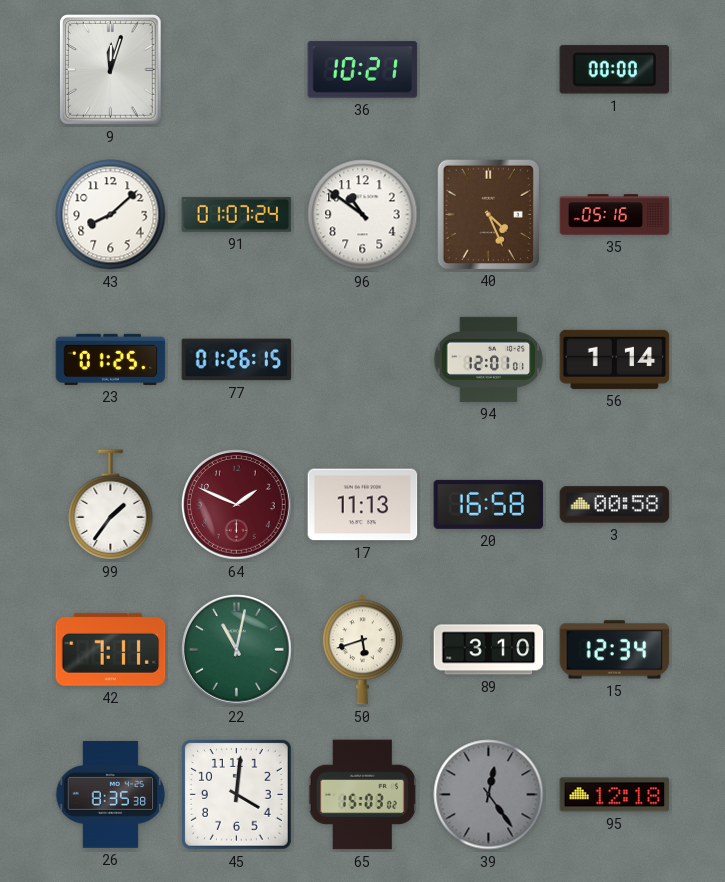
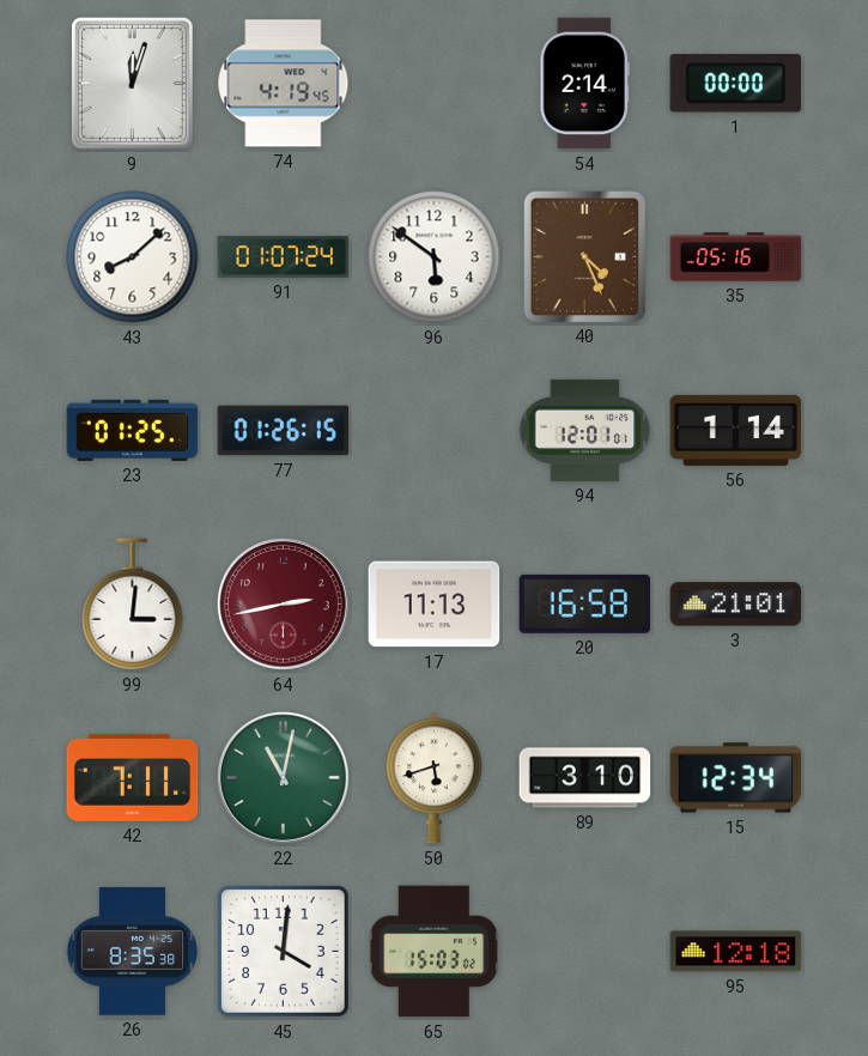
74: none -> 4:19 (284, 84)
36: 10:21 -> none (363, 70)
54: none -> 2:14 (585, 84)
96: 10:51 -> 5:51 (435, 257)
99: 1:36 -> 3:01 (133, 605)
64: 1:49 -> 2:43 (284, 605)
3: 00:58 -> 21:01 (736, 605)
39: 12:24 -> none (489, 795)
